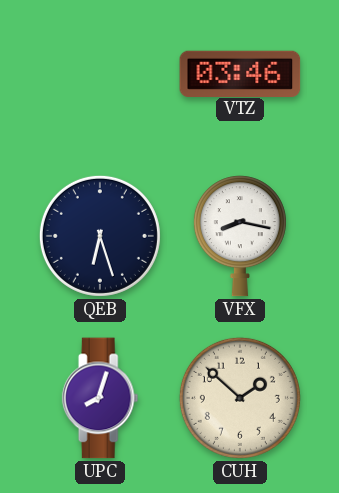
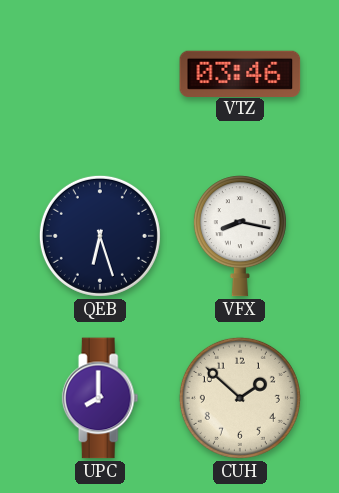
UPC: 8:03 -> 8:00 (100, 398)
